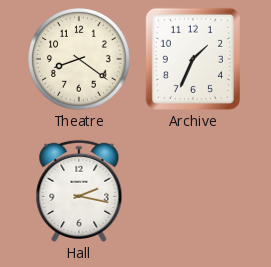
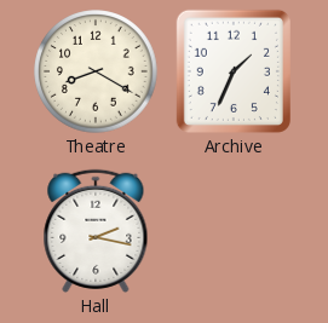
Theatre: 8:21 -> 8:20 (96, 71)
